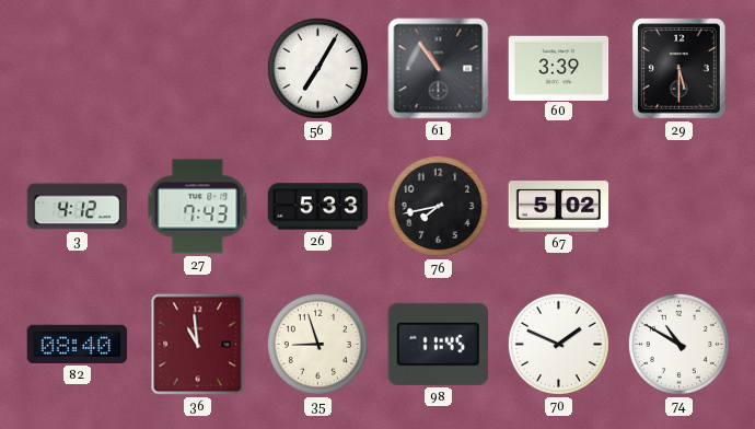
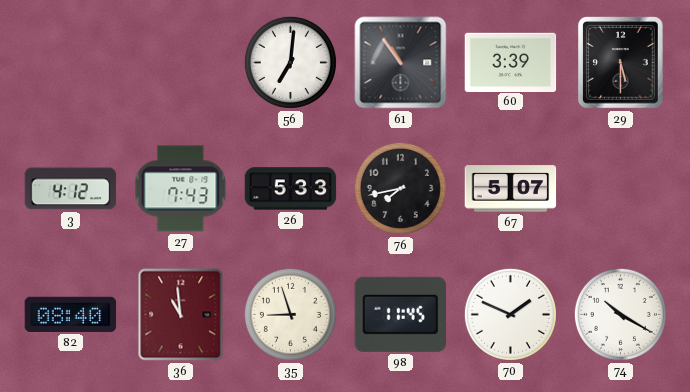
56: 7:05 -> 7:01 (290, 62)
67: 5:02 -> 5:07 (511, 189)
74: 10:50 -> 10:20 (620, 314)
